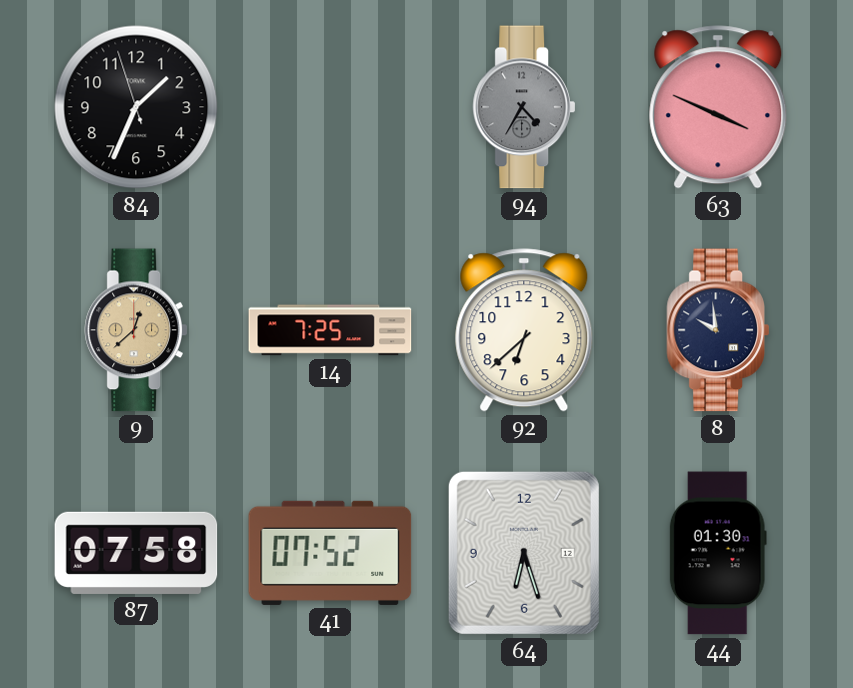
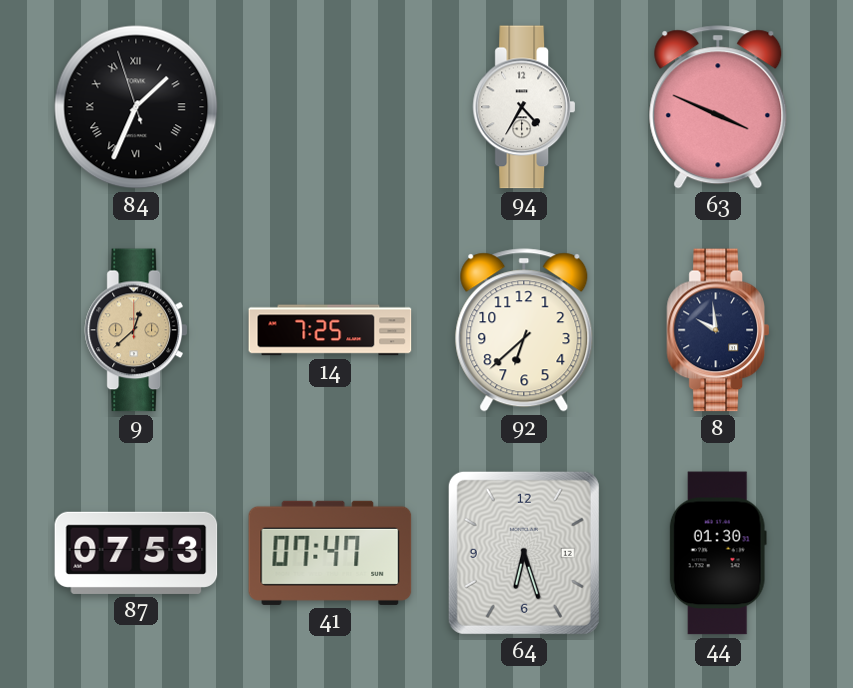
84 numerals: Arabic -> Roman (136, 107)
94 dial: grey -> white (524, 107)
87: 07:58 -> 07:53 (136, 553)
41: 07:52 -> 07:47 (330, 553)
